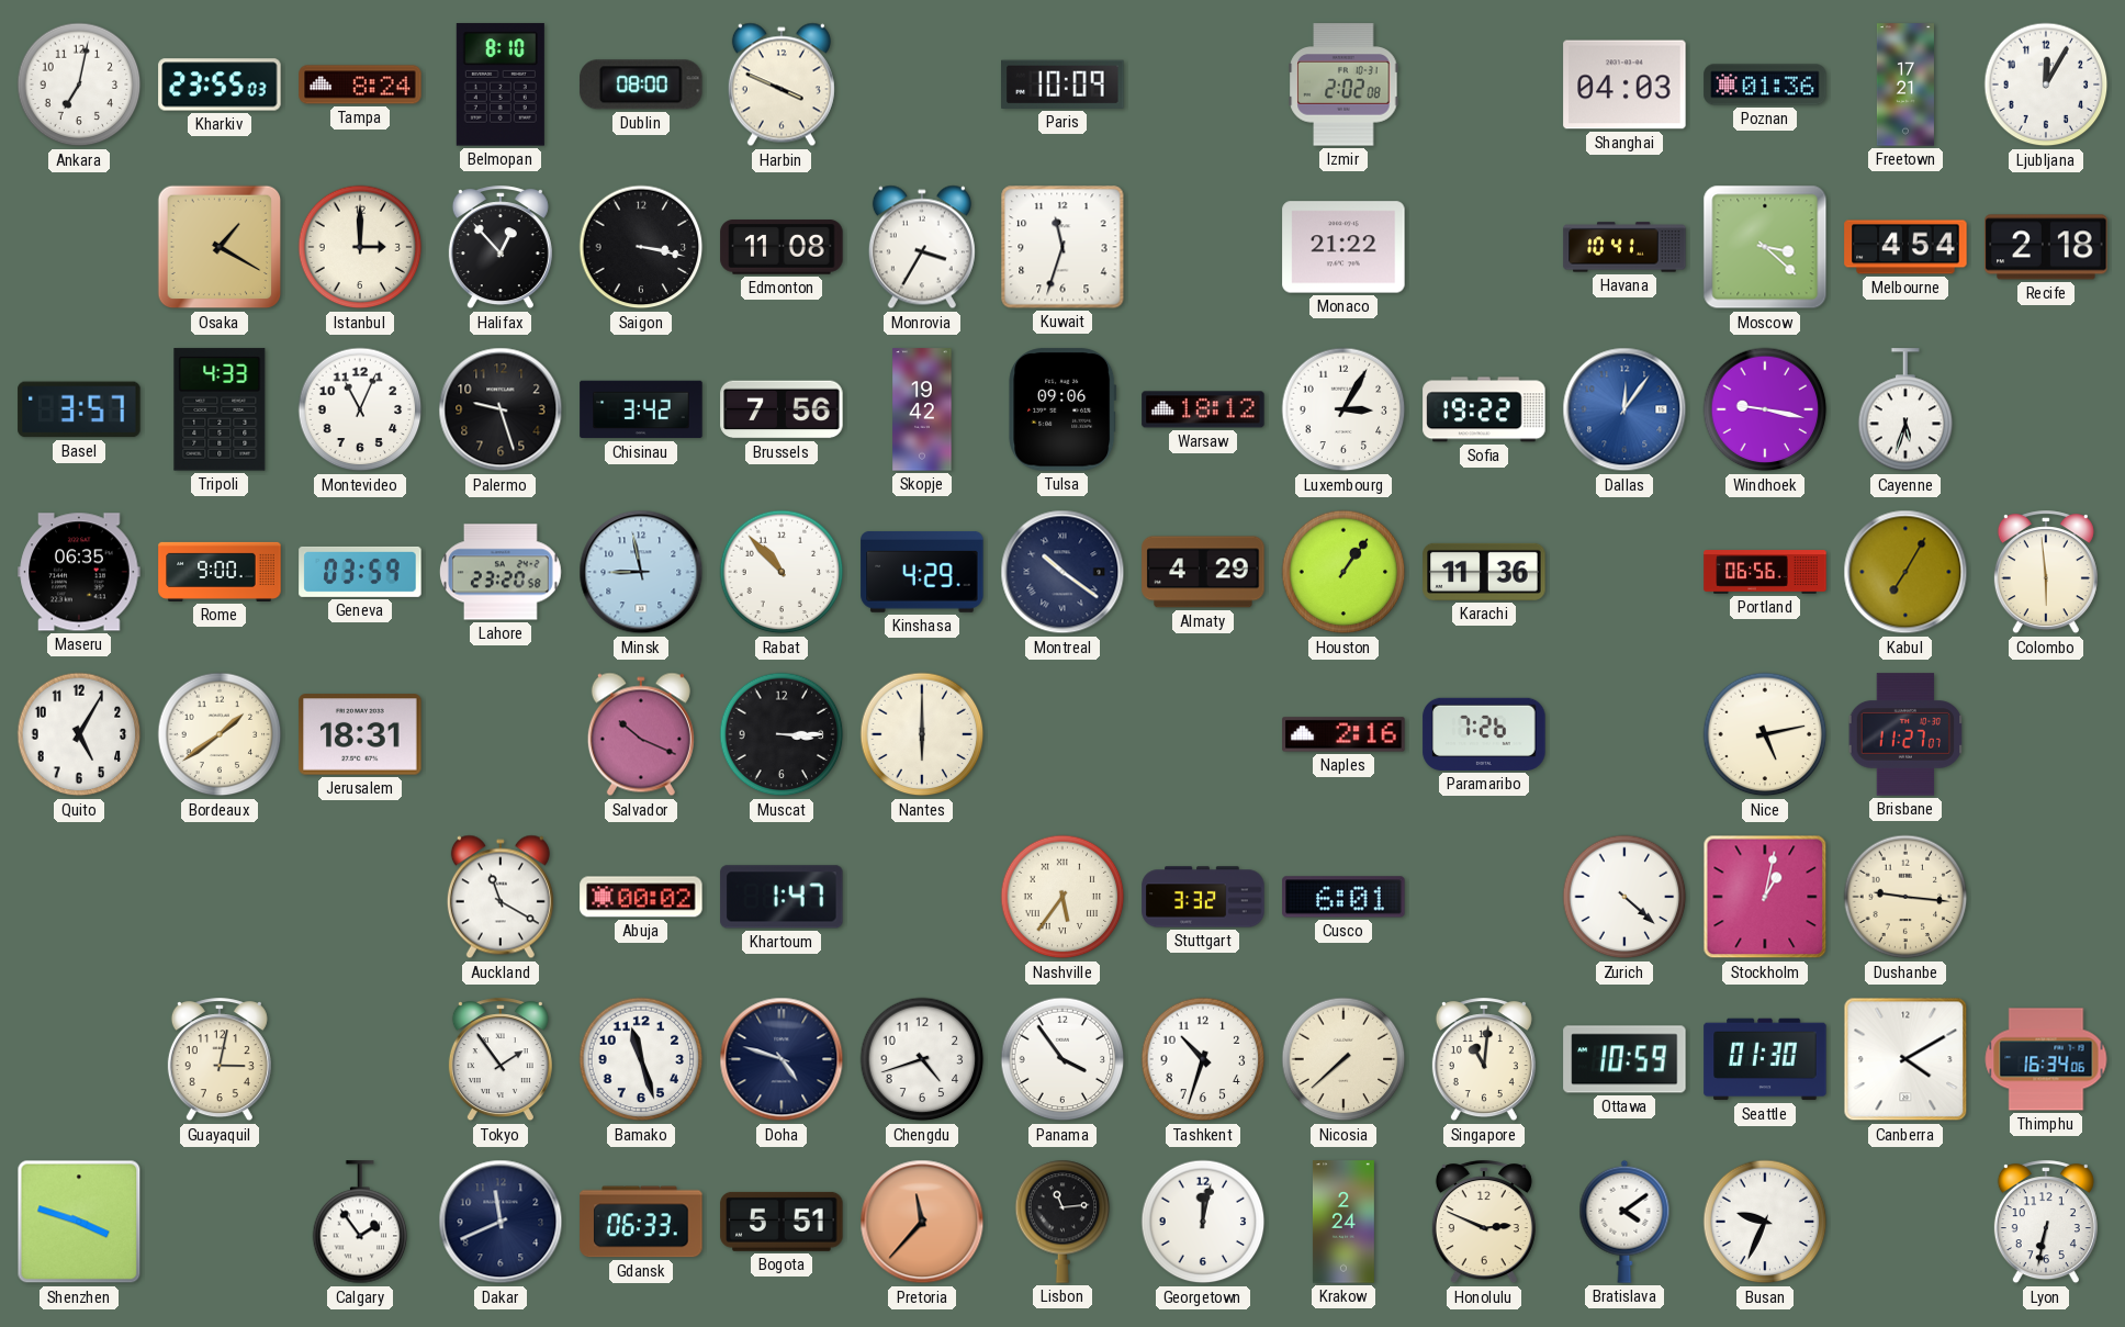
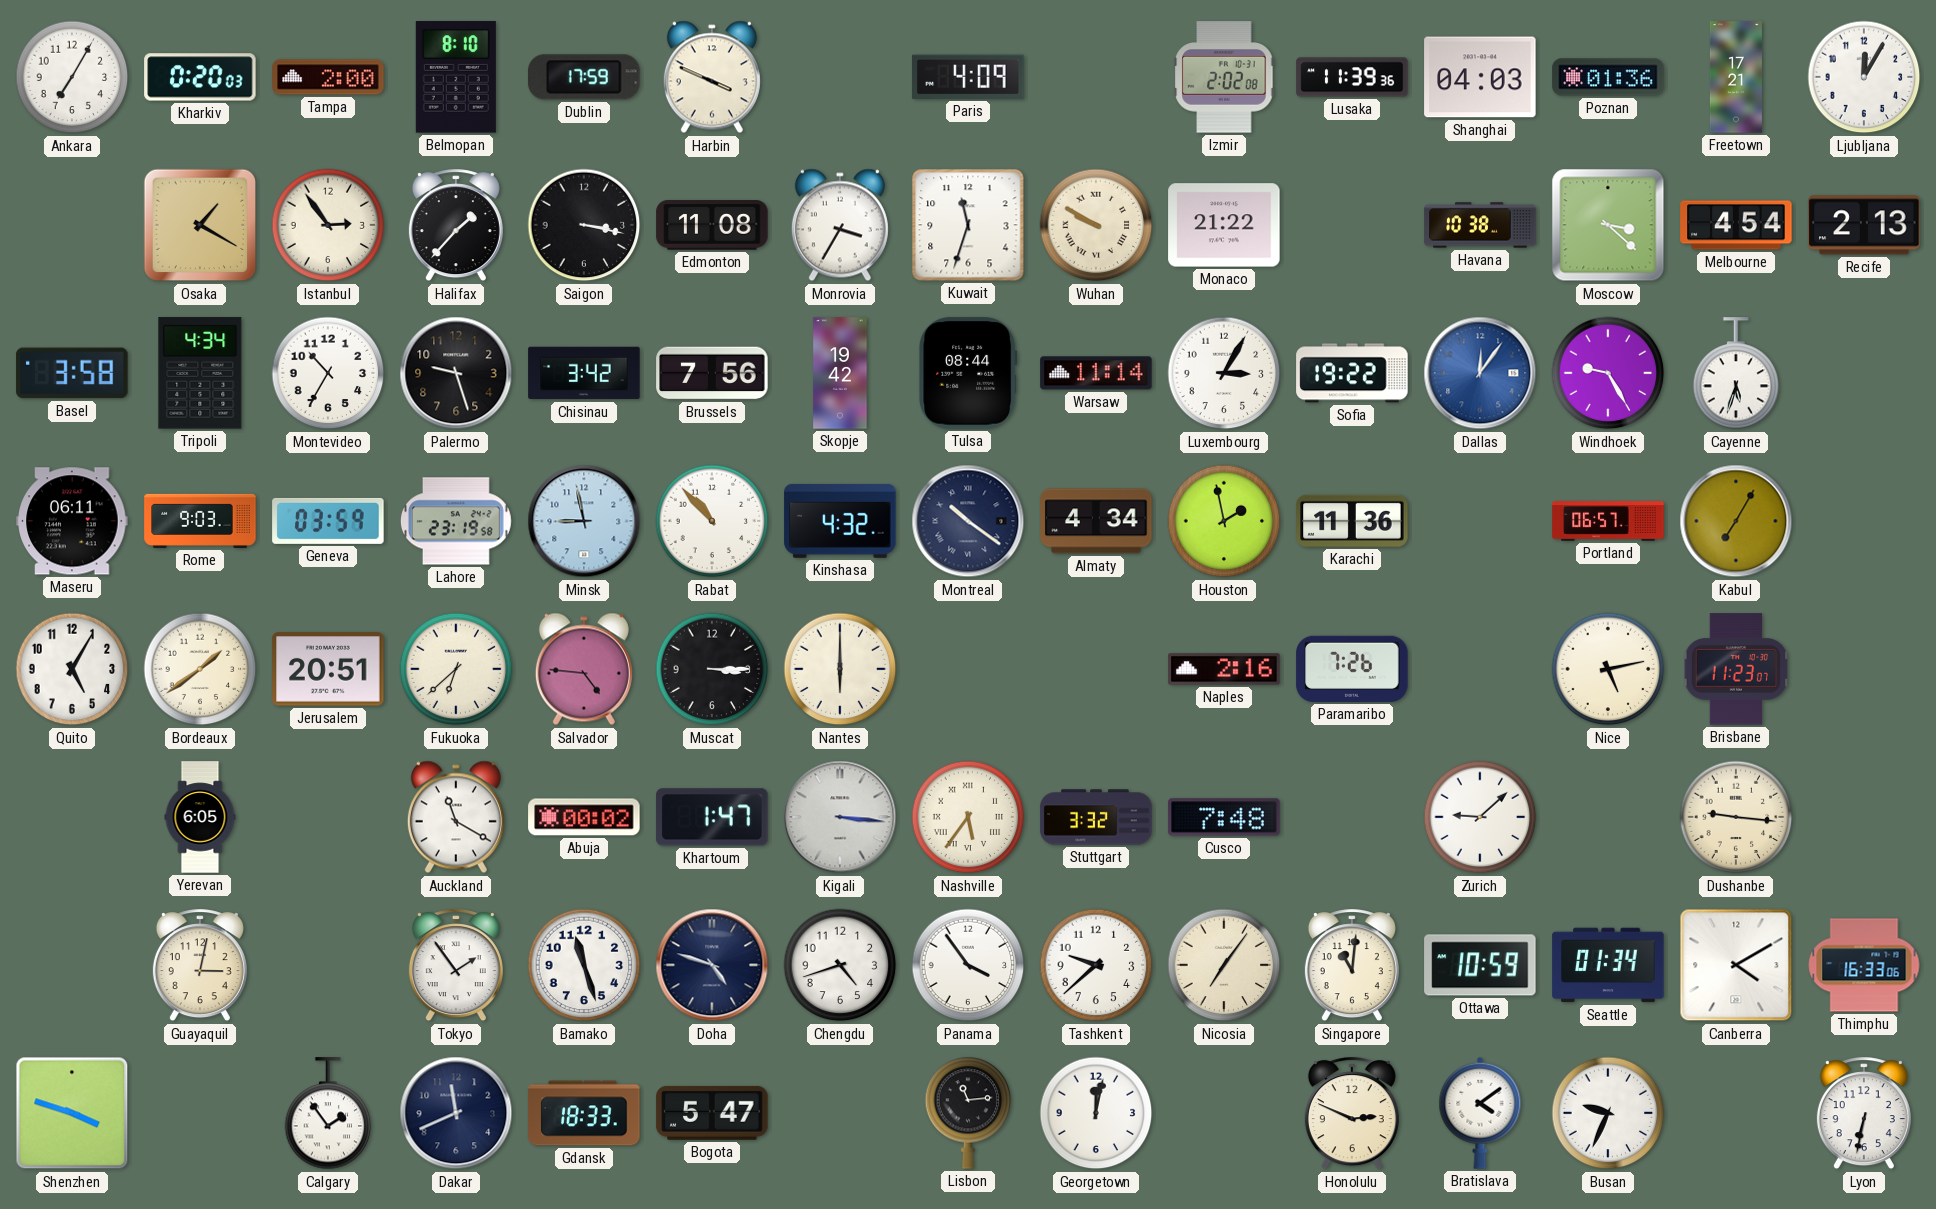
Ankara: 7:02 -> 7:05 (72, 77)
Kharkiv: 23:55 -> 0:20 (200, 77)
Tampa: 8:24 -> 2:00 (328, 77)
Dublin: 08:00 -> 17:59 (584, 77)
Paris: 10:09 -> 4:09 (968, 77)
Lusaka: none -> 11:39 (1352, 77)
Istanbul: 3:00 -> 2:54 (328, 225)
Halifax: 12:53 -> 1:37 (456, 226)
Wuhan: none -> 9:50 (1096, 225)
Havana: 10:41 -> 10:38 (1480, 225)
Recife: 2:18 -> 2:13 (1864, 225)
Basel: 3:57 -> 3:58 (72, 373)
Tripoli: 4:33 -> 4:34 (200, 373)
Montevideo: 11:04 -> 10:35 (328, 373)
Tulsa: 09:06 -> 08:44 (968, 373)
Warsaw: 18:12 -> 11:14 (1096, 373)
Windhoek: 9:17 -> 9:25 (1608, 373)
Maseru: 06:35 -> 06:11 (72, 521)
Rome: 9:00 -> 9:03 (200, 521)
Lahore: 23:20 -> 23:19 (456, 521)
Kinshasa: 4:29 -> 4:32 (840, 521)
Almaty: 4:29 -> 4:34 (1096, 521)
Houston: 1:06 -> 1:58 (1224, 521)
Portland: 06:56 -> 06:57 (1608, 521)
Colombo: 5:59 -> none (2046, 573)
Jerusalem: 18:31 -> 20:51 (328, 669)
Fukuoka: none -> 6:38 (456, 669)
Salvador: 10:19 -> 4:46 (584, 669)
Brisbane: 11:27 -> 11:23 (1736, 669)
Yerevan: none -> 6:05 (200, 817)
Kigali: none -> 3:16 (840, 817)
Cusco: 6:01 -> 7:48 (1224, 817)
Zurich: 4:22 -> 9:08 (1480, 817)
Stockholm: 1:02 -> none (1765, 897)
Tashkent: 10:33 -> 9:38 (1096, 965)
Nicosia: 7:38 -> 7:06 (1224, 965)
Seattle: 01:30 -> 01:34 (1608, 965)
Thimphu: 16:34 -> 16:33 (1864, 965)
Gdansk: 06:33 -> 18:33 (584, 1113)
Bogota: 5:51 -> 5:47 (712, 1113)
Pretoria: 11:37 -> none (922, 1222)
Krakow: 2:24 -> none (1343, 1222)
